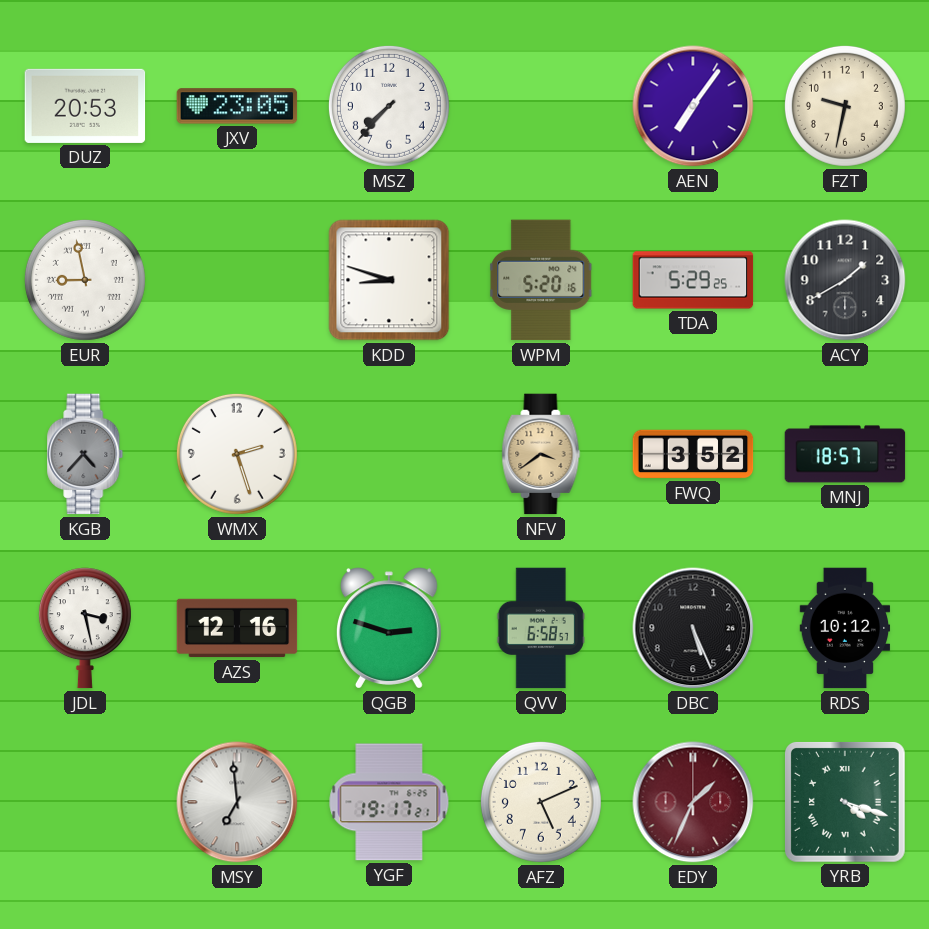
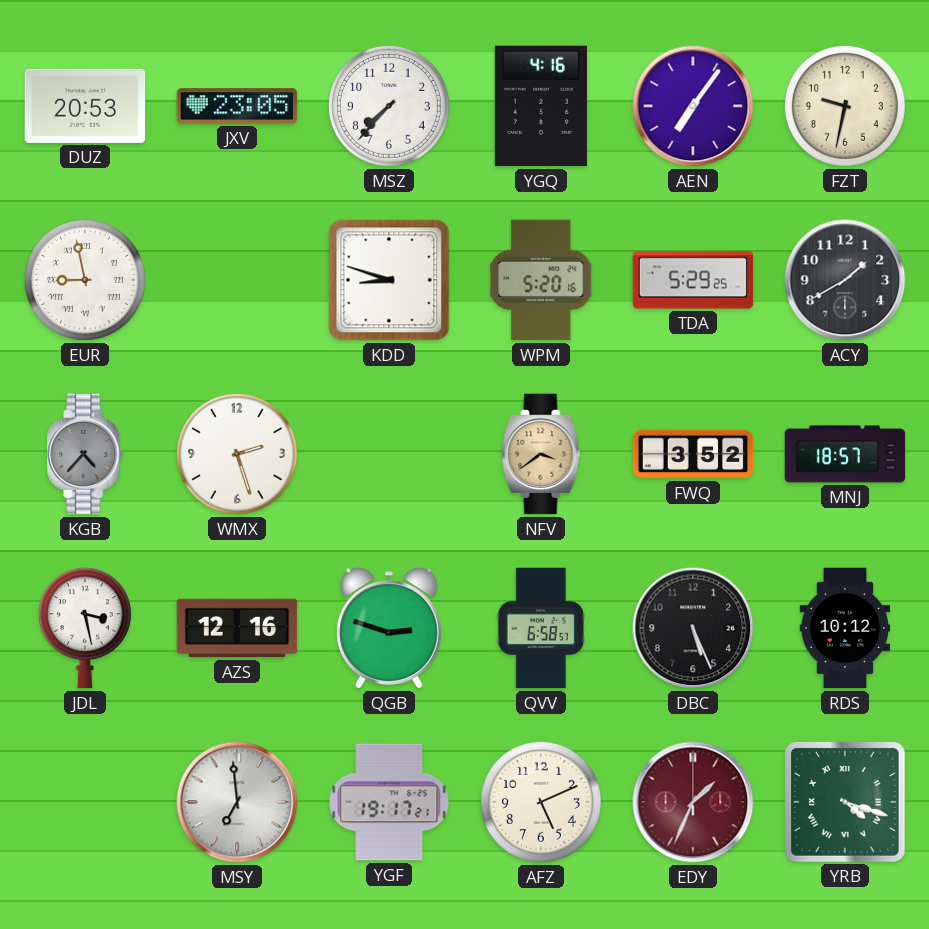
YGQ: none -> 4:16 (541, 106)
